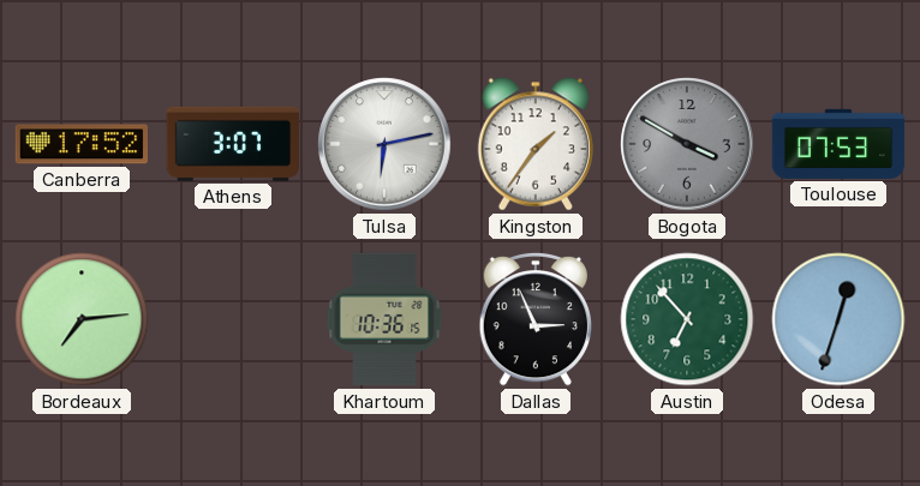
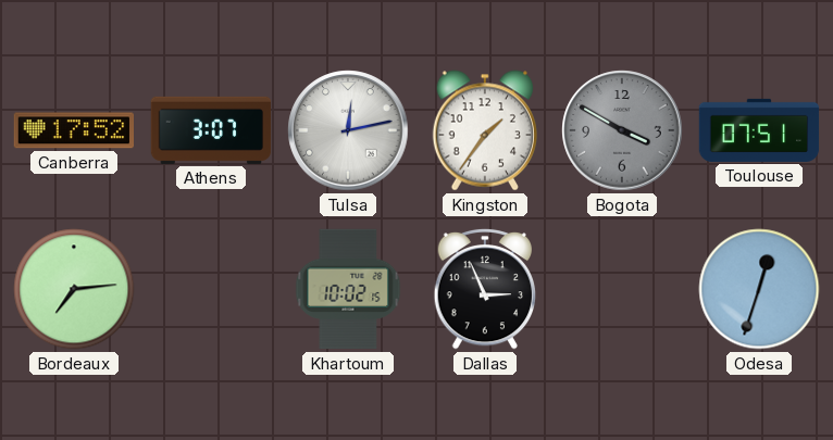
Tulsa: 6:13 -> 12:13 (348, 130)
Toulouse: 07:53 -> 07:51 (759, 130)
Khartoum: 10:36 -> 10:02 (348, 289)
Austin: 6:53 -> none (687, 319)
